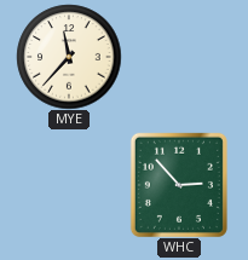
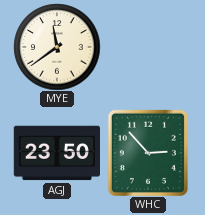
MYE: 11:37 -> 11:39 (57, 47)
AGJ: none -> 23:50 (56, 153)
